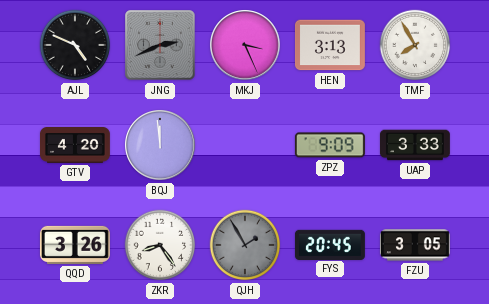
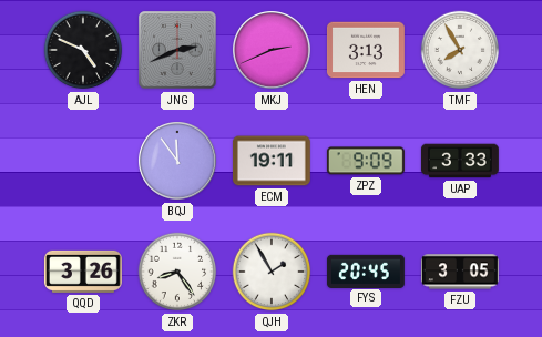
MKJ: 3:26 -> 2:41 (272, 50)
GTV: 4:20 -> none (76, 146)
BQJ: 11:59 -> 11:54 (177, 161)
ECM: none -> 19:11 (272, 161)
QJH dial: grey -> white (272, 272)
